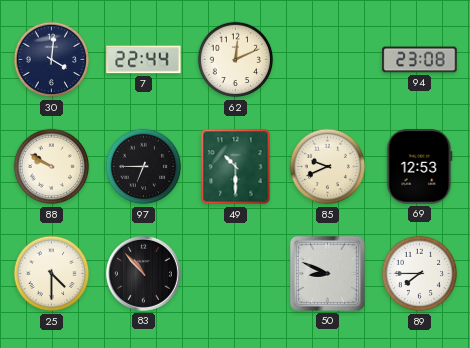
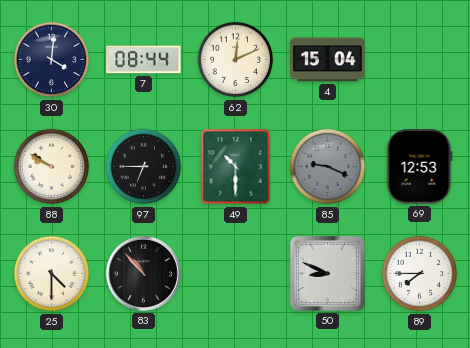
7: 22:44 -> 08:44 (144, 60)
4: none -> 15:04 (328, 60)
94: 23:08 -> none (420, 60)
85: 9:41 -> 9:19 (328, 167)
85 dial: cream -> grey (328, 167)
